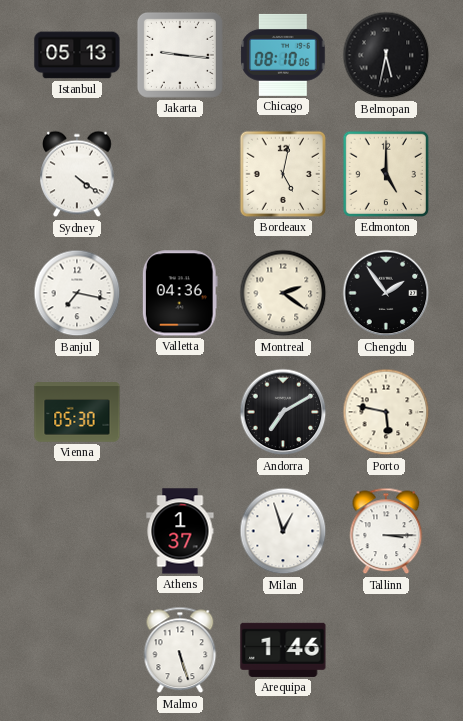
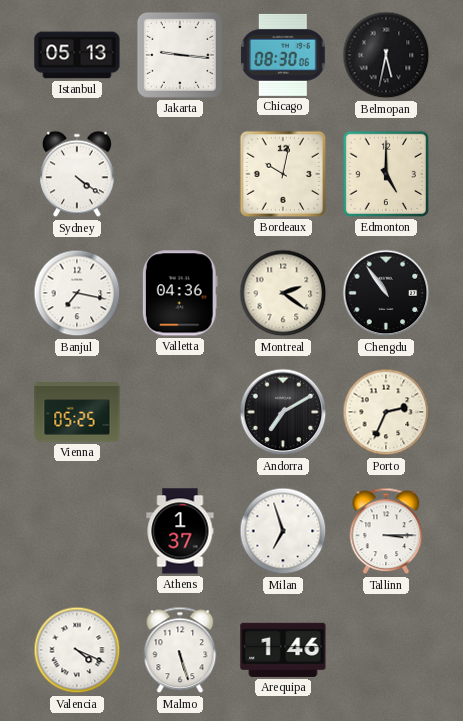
Chicago: 08:10 -> 08:30 (283, 55)
Bordeaux: 5:02 -> 10:02 (283, 174)
Chengdu: 1:54 -> 10:54 (386, 293)
Vienna: 05:30 -> 05:25 (77, 412)
Porto: 5:47 -> 2:34 (386, 412)
Milan: 12:57 -> 6:57 (283, 531)
Valencia: none -> 4:19 (77, 650)
